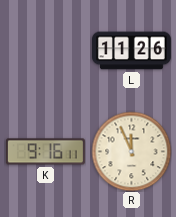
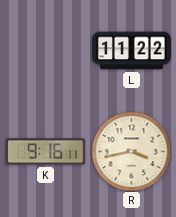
L: 11:26 -> 11:22 (132, 51)
R: 11:56 -> 3:43 (131, 151)
